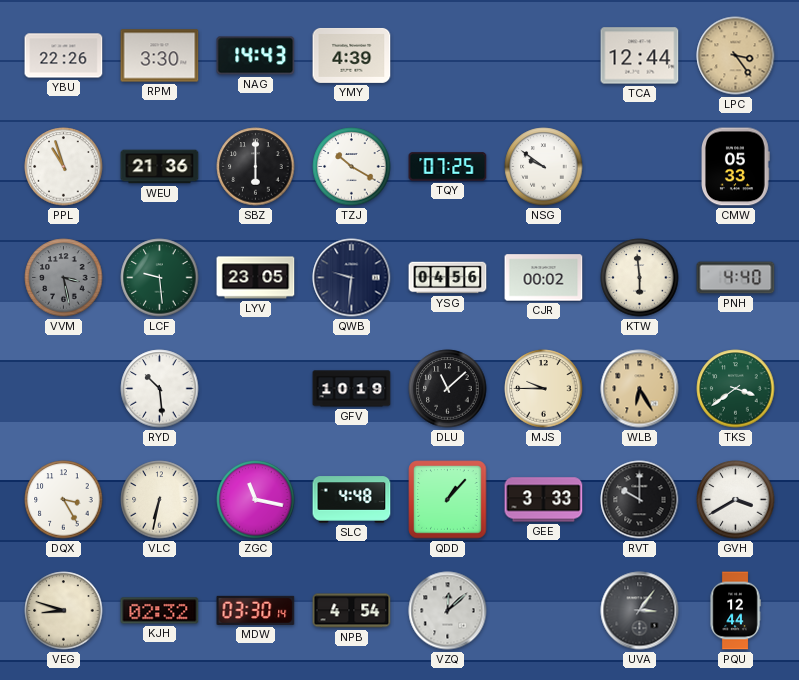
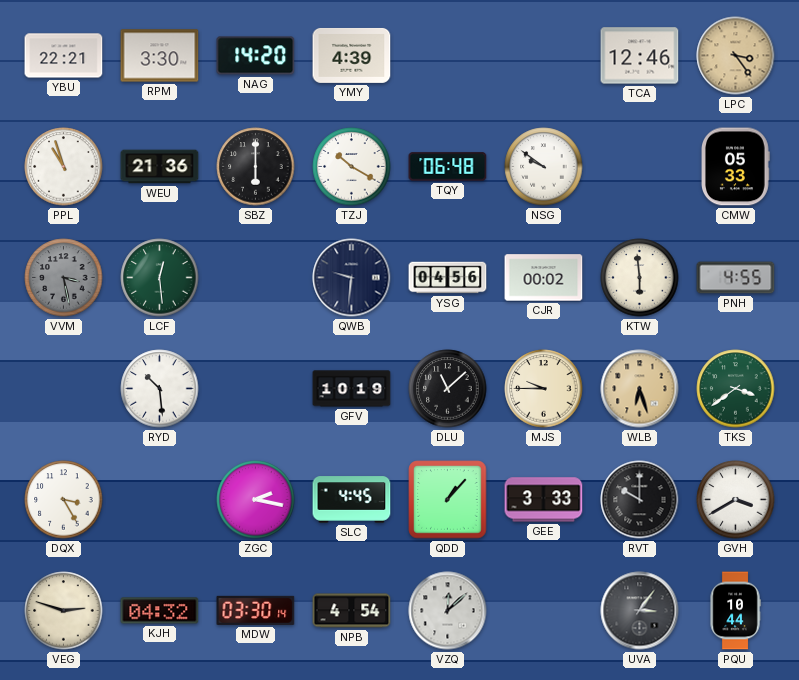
YBU: 22:26 -> 22:21 (64, 56)
NAG: 14:43 -> 14:20 (256, 56)
TCA: 12:44 -> 12:46 (640, 56)
TQY: 07:25 -> 06:48 (448, 167)
LCF: 9:29 -> 12:29 (160, 278)
LYV: 23:05 -> none (256, 278)
PNH: 4:40 -> 4:55 (736, 278)
WLB: 6:25 -> 6:27 (640, 389)
VLC: 6:32 -> none (160, 500)
ZGC: 11:17 -> 2:17 (256, 500)
SLC: 4:48 -> 4:45 (352, 500)
VEG: 8:48 -> 2:48 (64, 611)
KJH: 02:32 -> 04:32 (160, 611)
PQU: 12:44 -> 10:44 (735, 611)
